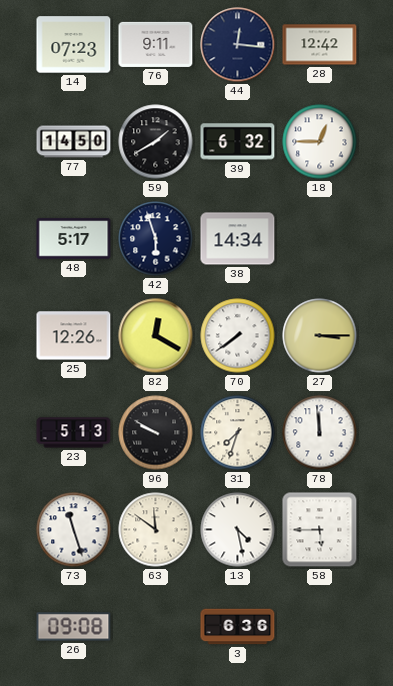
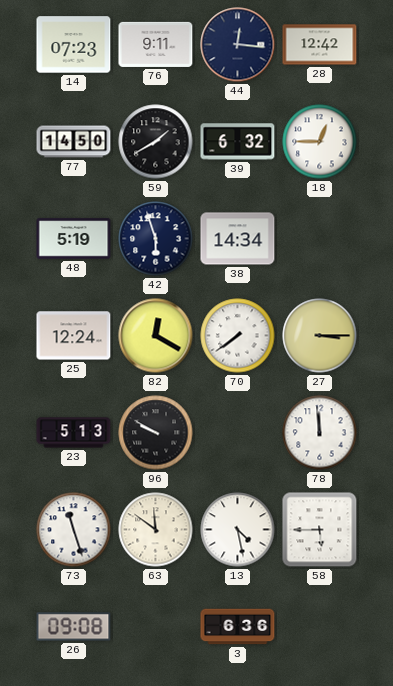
48: 5:17 -> 5:19 (74, 239)
25: 12:26 -> 12:24 (74, 336)
31: 7:33 -> none (238, 433)
